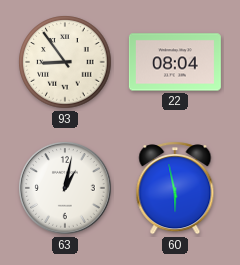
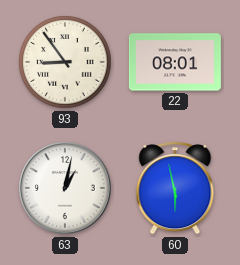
22: 08:04 -> 08:01 (175, 62)
